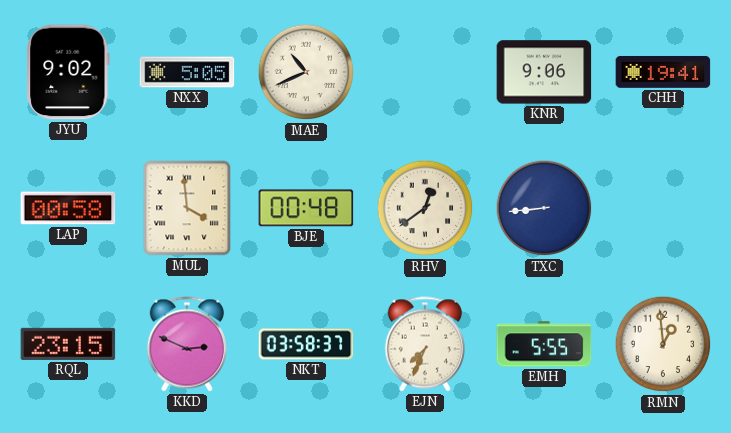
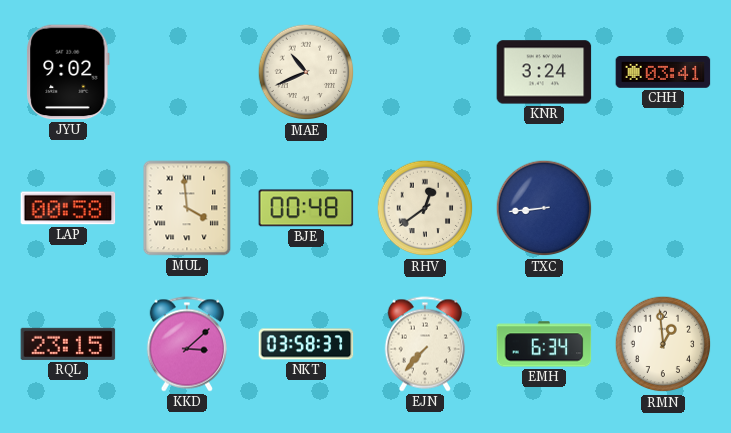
NXX: 5:05 -> none (187, 72)
KNR: 9:06 -> 3:24 (544, 72)
CHH: 19:41 -> 03:41 (663, 72)
KKD: 2:49 -> 3:08 (187, 344)
EJN: 7:34 -> 7:37 (425, 344)
EMH: 5:55 -> 6:34 (544, 344)
